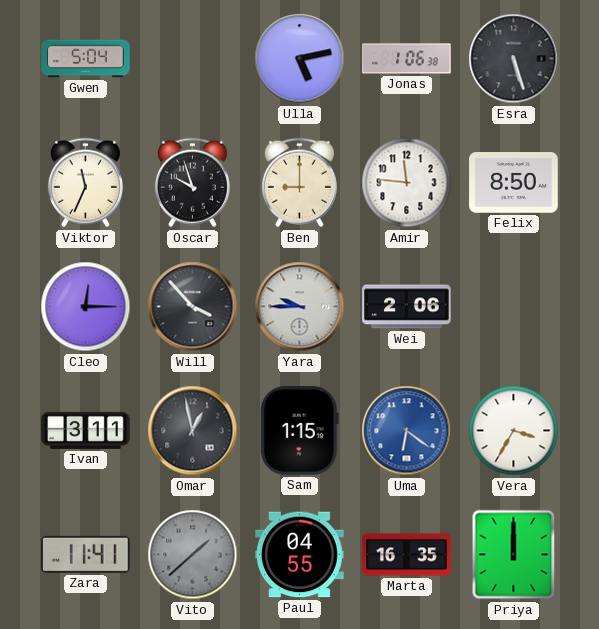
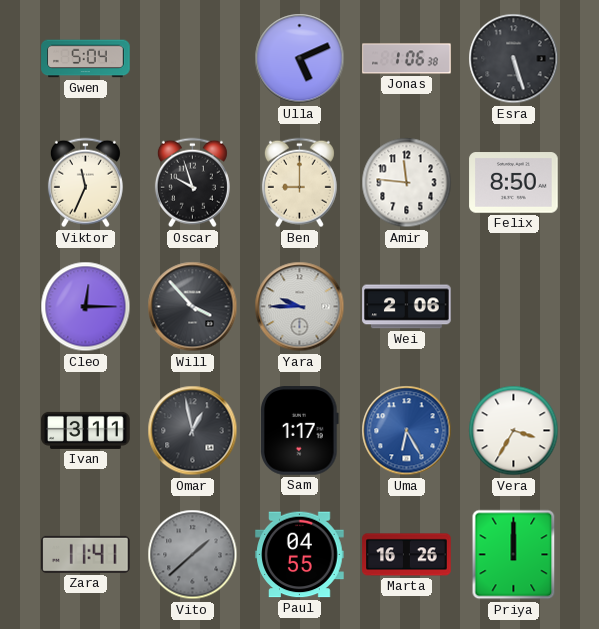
Ulla: 5:13 -> 5:11 (300, 59)
Sam: 1:15 -> 1:17 (299, 431)
Uma: 6:21 -> 6:25 (407, 431)
Marta: 16:35 -> 16:26 (407, 555)
